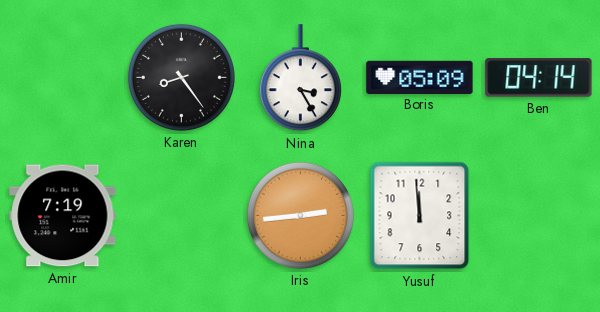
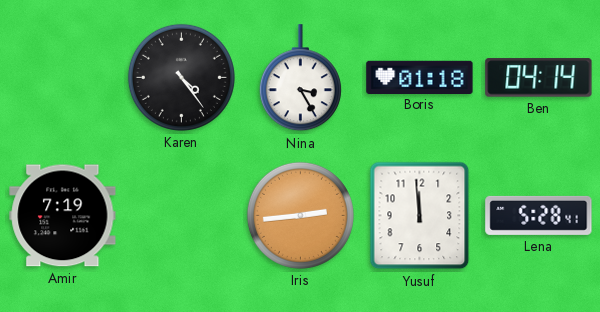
Karen: 8:24 -> 4:24 (181, 77)
Boris: 05:09 -> 01:18 (420, 77)
Lena: none -> 5:28 (539, 215)
